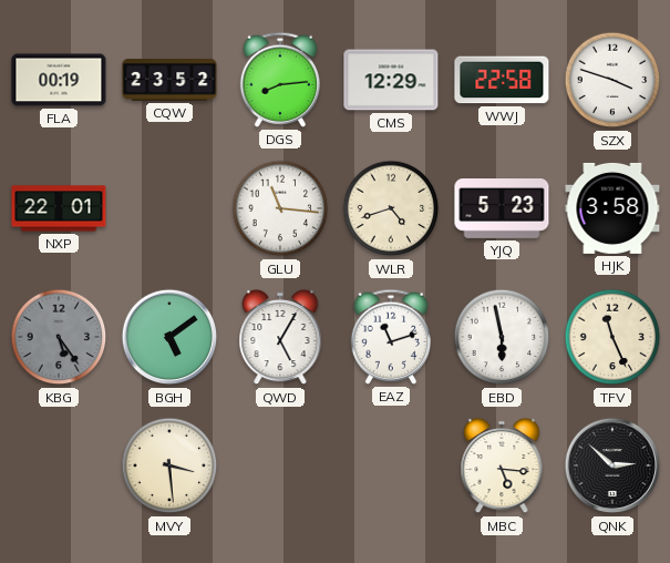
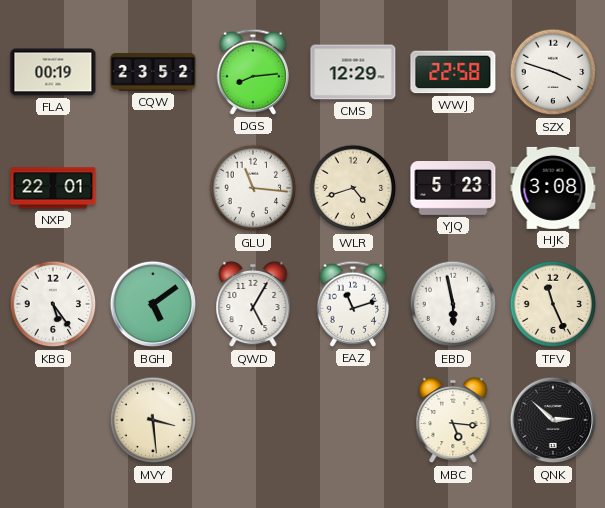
HJK: 3:58 -> 3:08 (553, 188)
KBG dial: grey -> white (53, 304)
